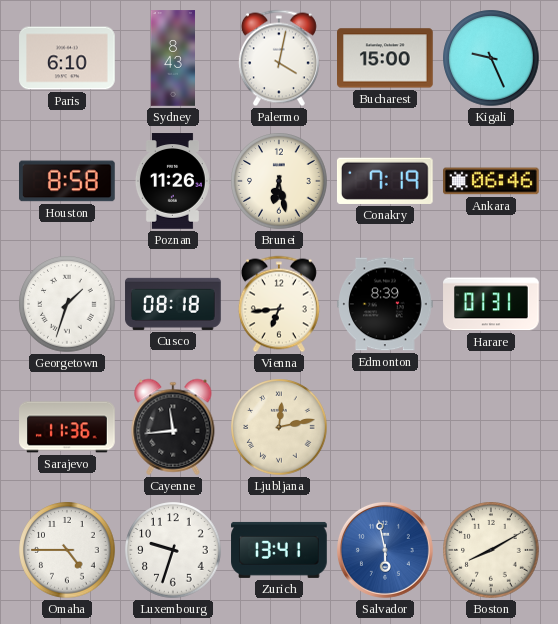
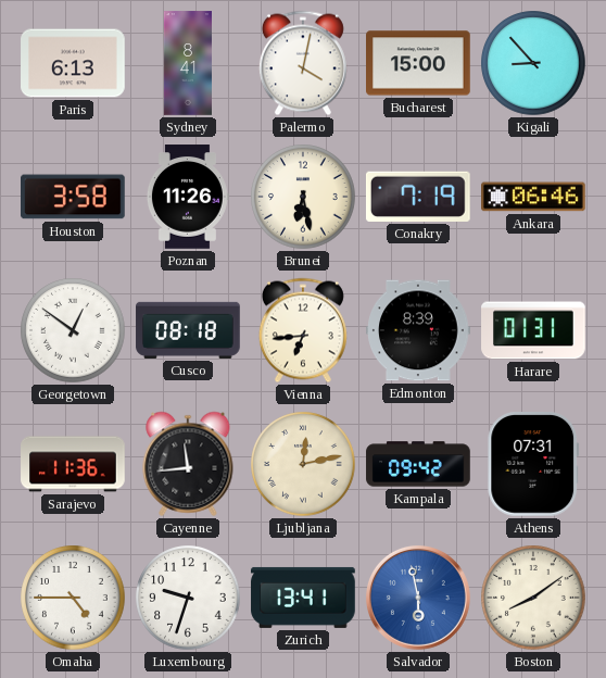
Paris: 6:10 -> 6:13 (73, 63)
Sydney: 8:43 -> 8:41 (187, 63)
Kigali: 9:26 -> 8:53 (533, 63)
Houston: 8:58 -> 3:58 (74, 197)
Georgetown: 1:33 -> 12:51 (73, 330)
Kampala: none -> 09:42 (418, 464)
Athens: none -> 07:31 (533, 465)
Boston: 8:10 -> 8:09 (533, 598)
